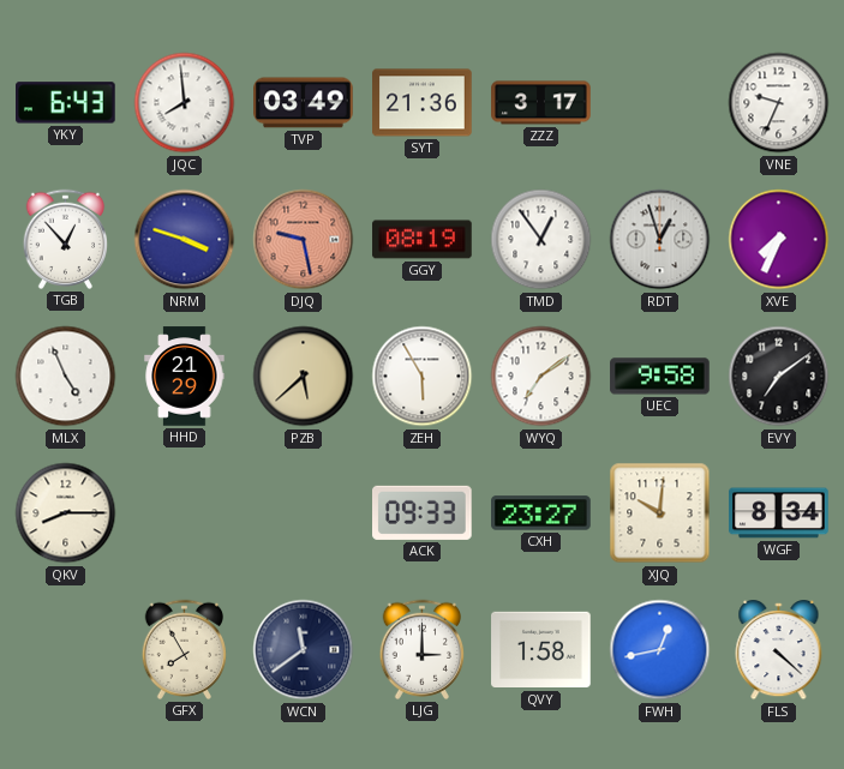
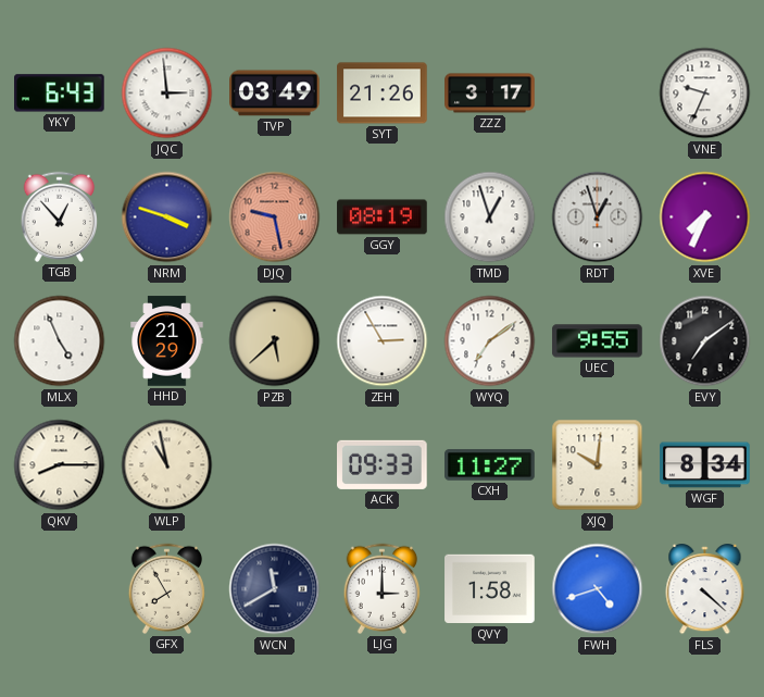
JQC: 7:59 -> 2:59 (167, 94)
SYT: 21:36 -> 21:26 (383, 94)
TMD: 12:54 -> 12:57 (490, 217)
ZEH: 5:55 -> 2:55 (383, 341)
UEC: 9:58 -> 9:55 (598, 341)
WLP: none -> 10:58 (167, 465)
CXH: 23:27 -> 11:27 (490, 465)
WCN: 11:39 -> 11:40 (275, 589)
FWH: 12:43 -> 4:42 (598, 589)
